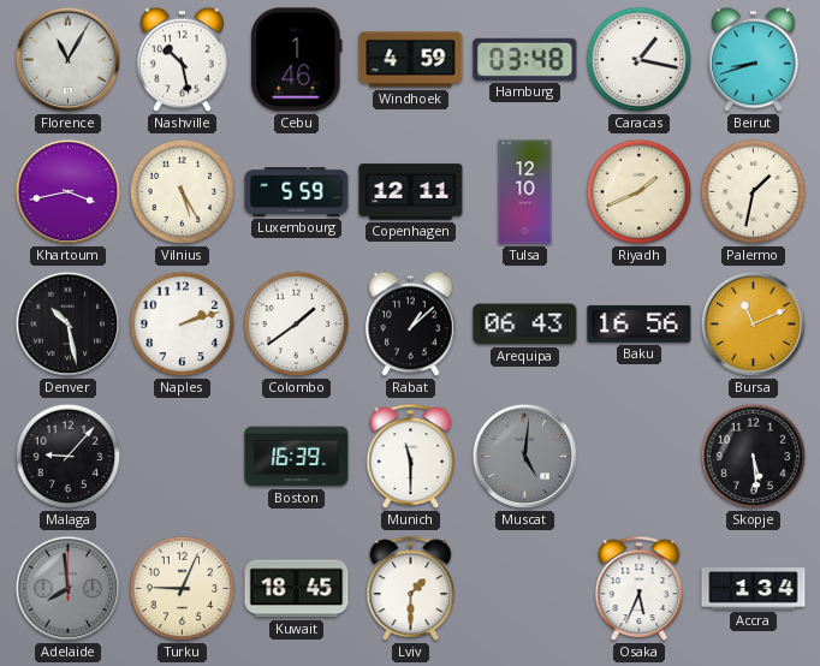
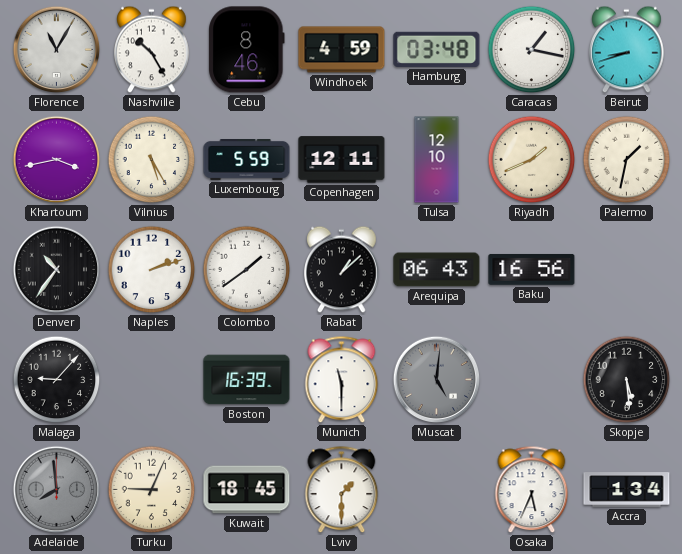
Nashville: 10:28 -> 10:25 (152, 50)
Cebu: 1:46 -> 8:46 (247, 50)
Denver: 10:28 -> 10:36 (57, 270)
Bursa: 11:11 -> none (754, 325)
